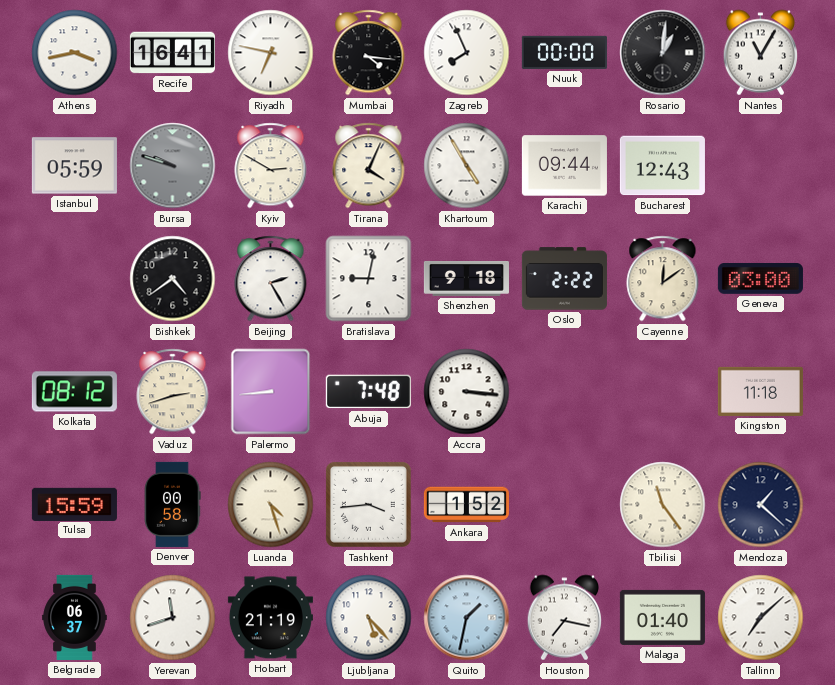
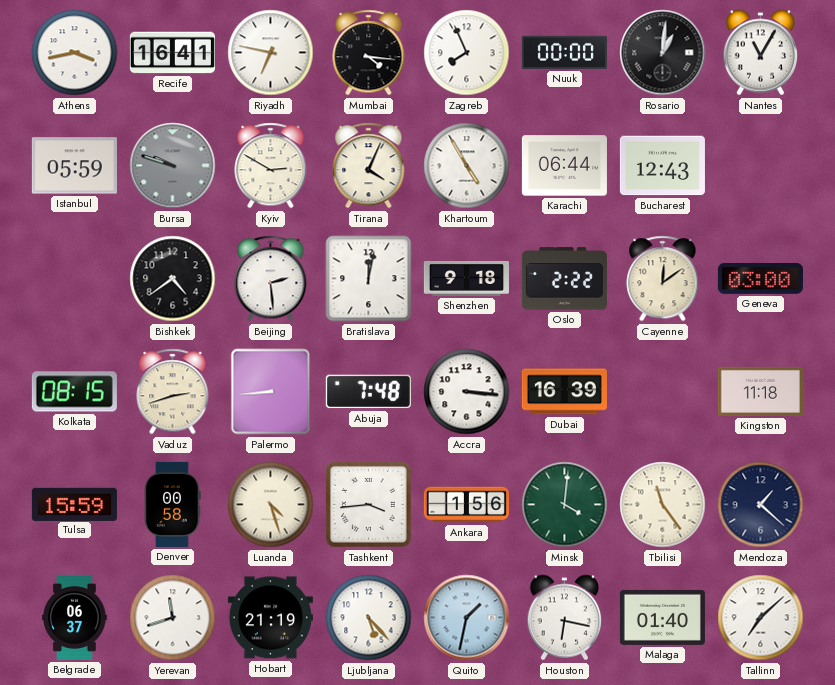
Karachi: 09:44 -> 06:44 (564, 166)
Beijing: 2:25 -> 2:29 (271, 279)
Bratislava: 9:02 -> 12:02 (369, 279)
Kolkata: 08:12 -> 08:15 (74, 392)
Dubai: none -> 16:39 (564, 392)
Ankara: 1:52 -> 1:56 (466, 505)
Minsk: none -> 4:01 (565, 505)
Houston: 7:17 -> 6:17 (565, 618)
